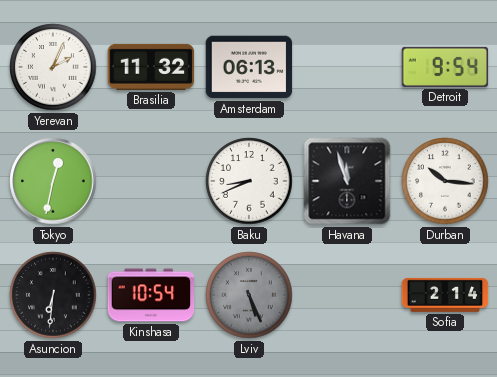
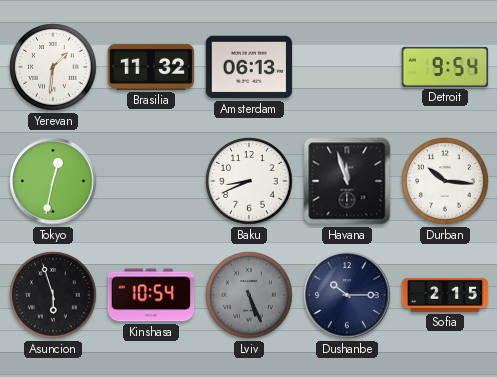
Yerevan: 2:04 -> 1:31 (53, 67)
Asuncion: 6:31 -> 5:57 (53, 295)
Dushanbe: none -> 10:15 (347, 295)
Sofia: 2:14 -> 2:15 (445, 295)
